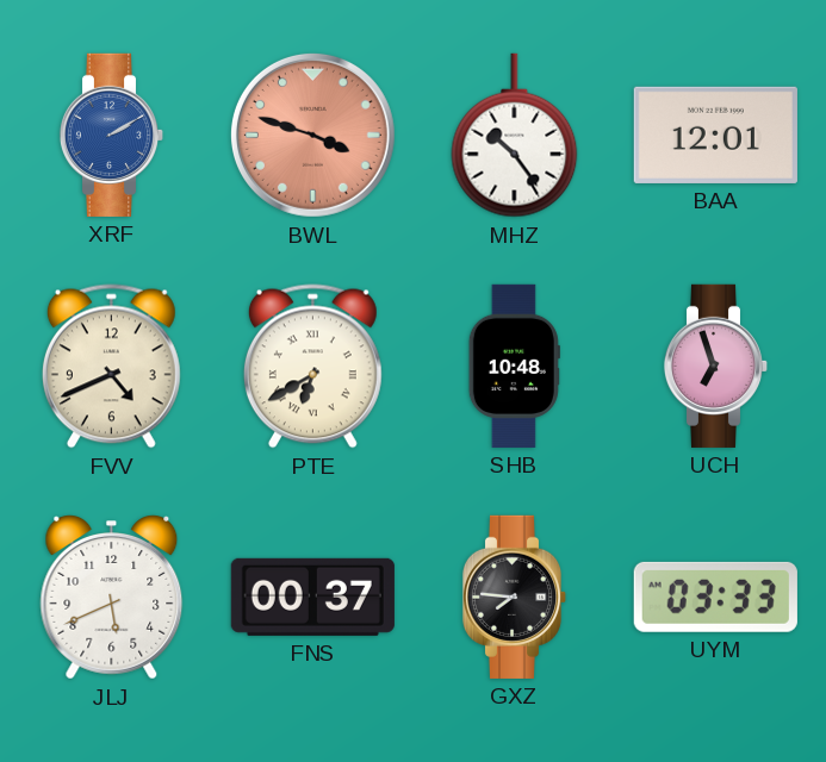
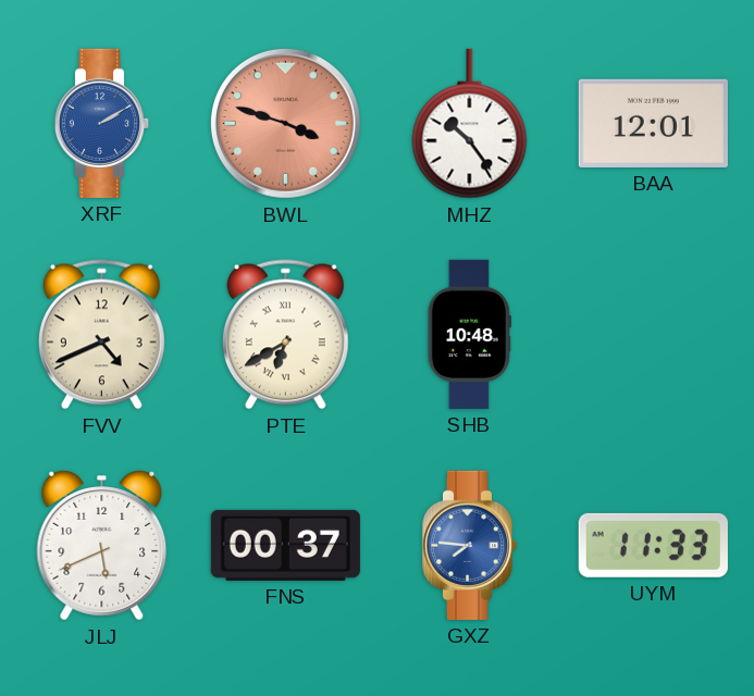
UCH: 6:57 -> none (716, 366)
GXZ dial: black -> blue (470, 545)
UYM: 03:33 -> 11:33 (653, 545)
